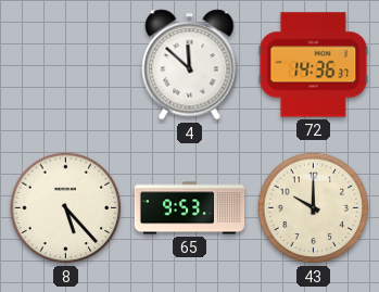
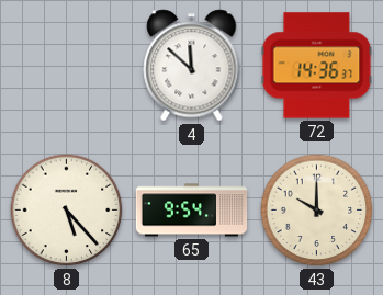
65: 9:53 -> 9:54 (192, 211)
